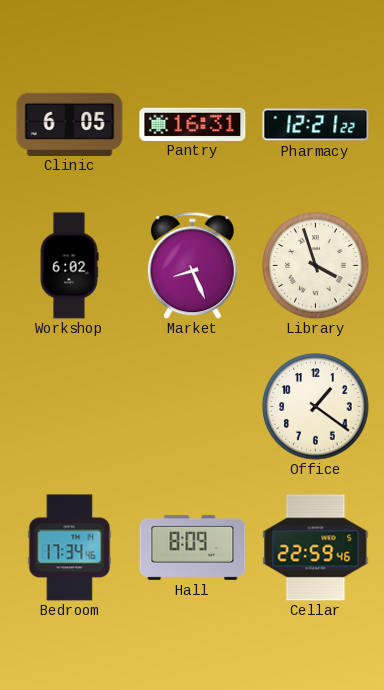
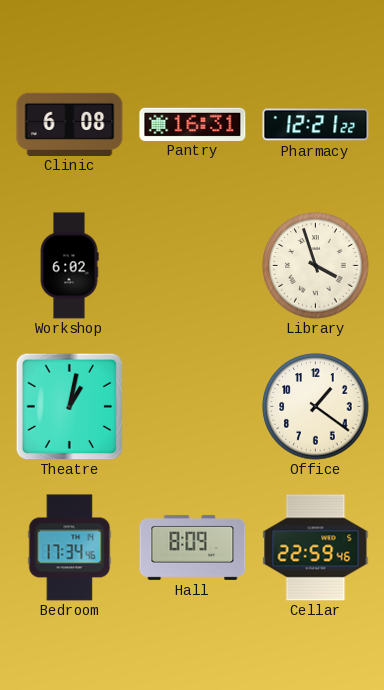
Clinic: 6:05 -> 6:08 (70, 124)
Market: 8:26 -> none (192, 266)
Theatre: none -> 1:02 (69, 406)
